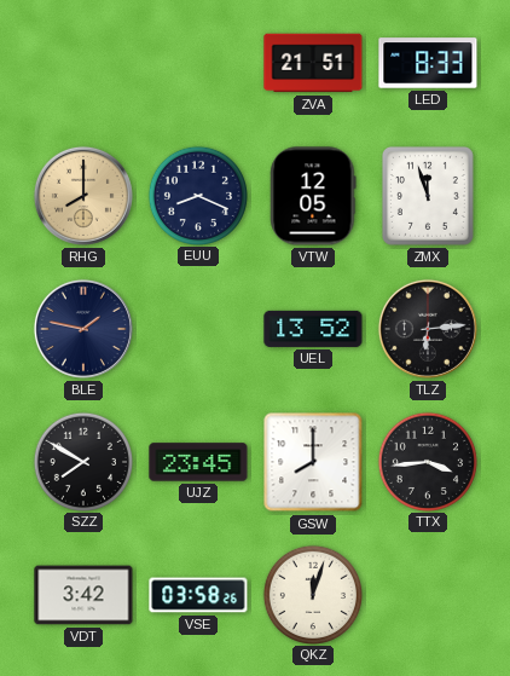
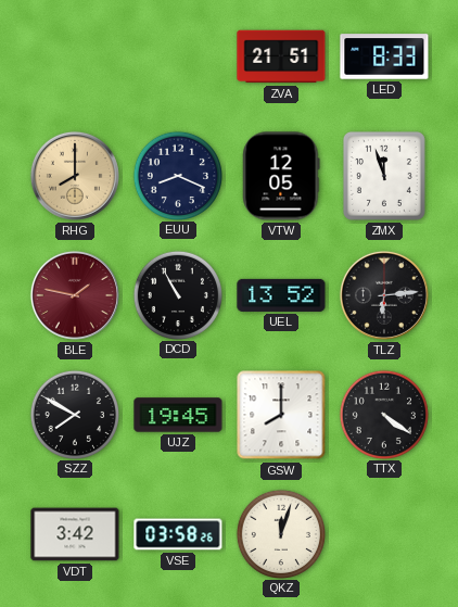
BLE dial: navy -> burgundy (75, 295)
DCD: none -> 10:55 (177, 294)
UJZ: 23:45 -> 19:45 (178, 415)
TTX: 3:44 -> 4:21 (383, 414)
